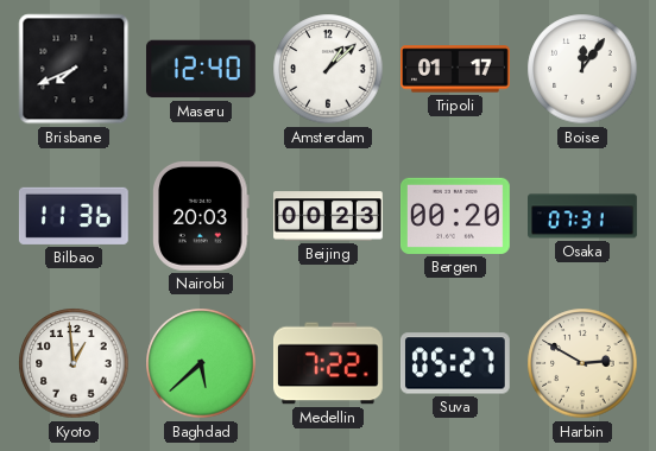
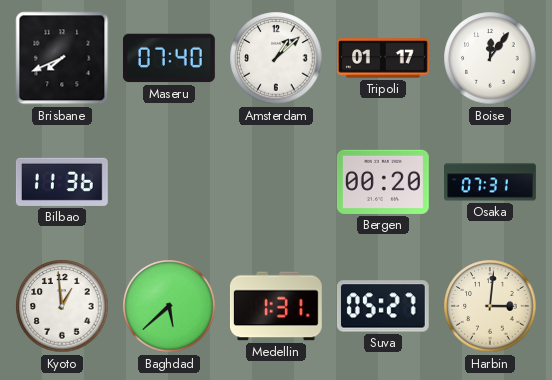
Maseru: 12:40 -> 07:40 (169, 58)
Nairobi: 20:03 -> none (201, 216)
Beijing: 00:23 -> none (329, 216)
Medellin: 7:22 -> 1:31 (276, 306)
Harbin: 2:50 -> 3:01 (490, 306)
